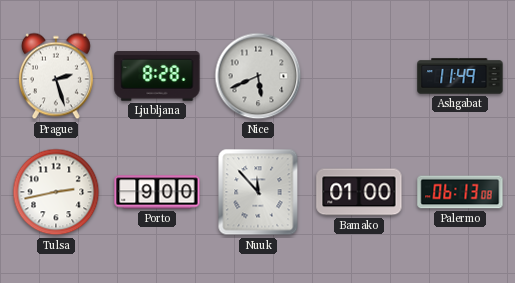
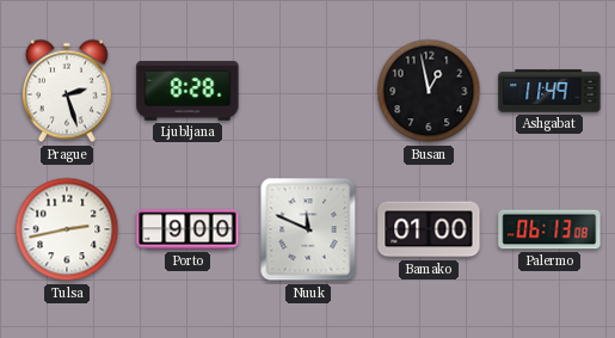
Nice: 5:41 -> none (258, 76)
Busan: none -> 12:58 (429, 91)
Nuuk: 11:53 -> 11:49 (308, 229)
